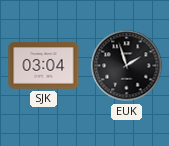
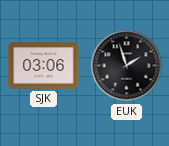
SJK: 03:04 -> 03:06 (44, 66)
